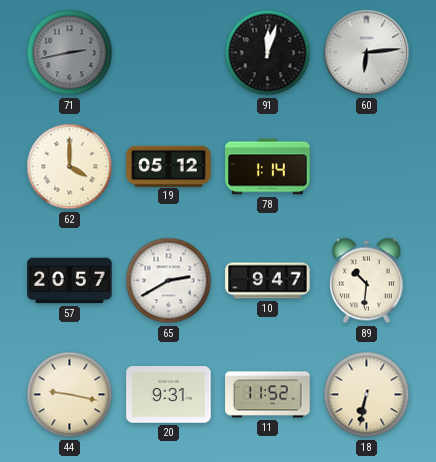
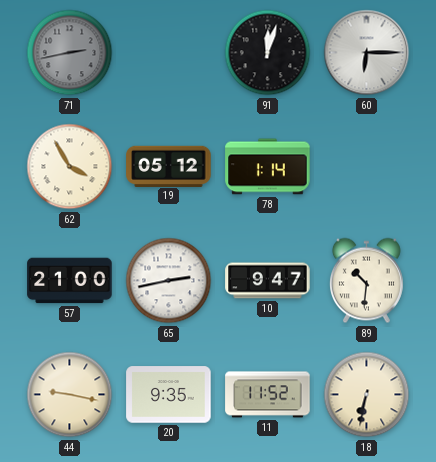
60: 6:14 -> 6:15 (367, 53)
62: 4:00 -> 3:55 (70, 167)
57: 20:57 -> 21:00 (70, 281)
65: 2:40 -> 2:43 (169, 281)
20: 9:31 -> 9:35 (169, 395)
